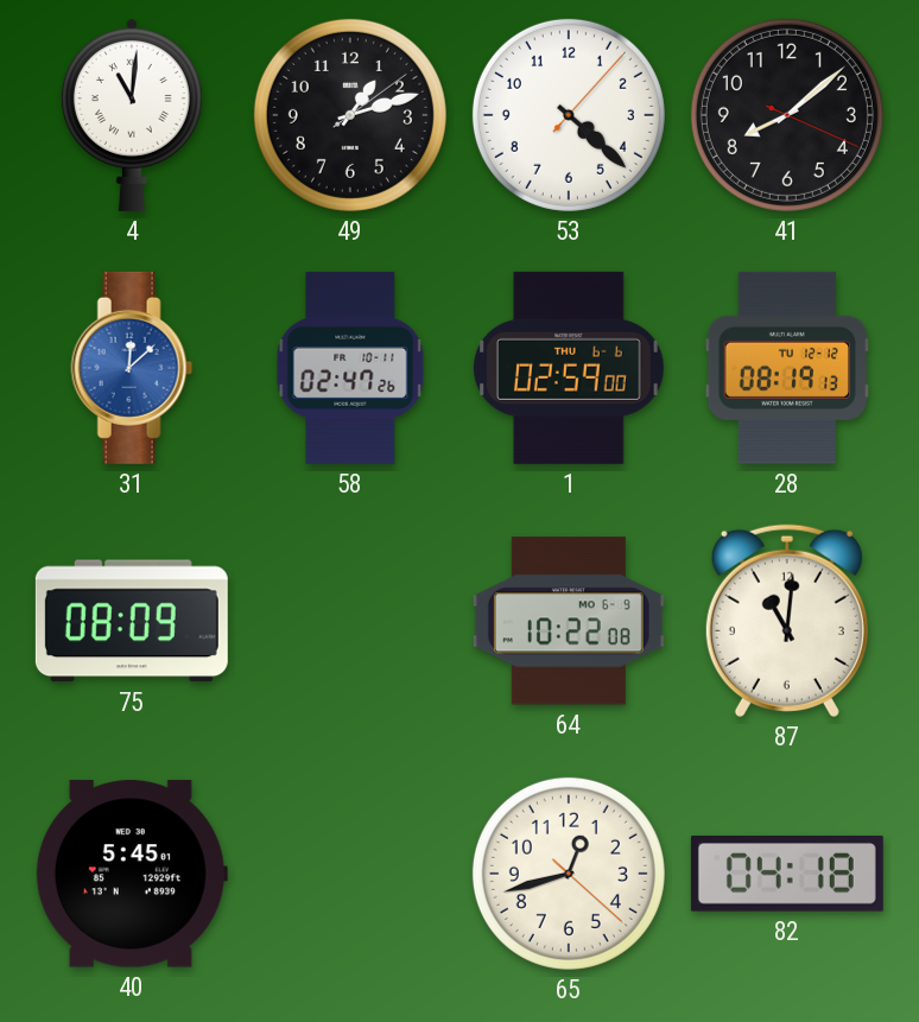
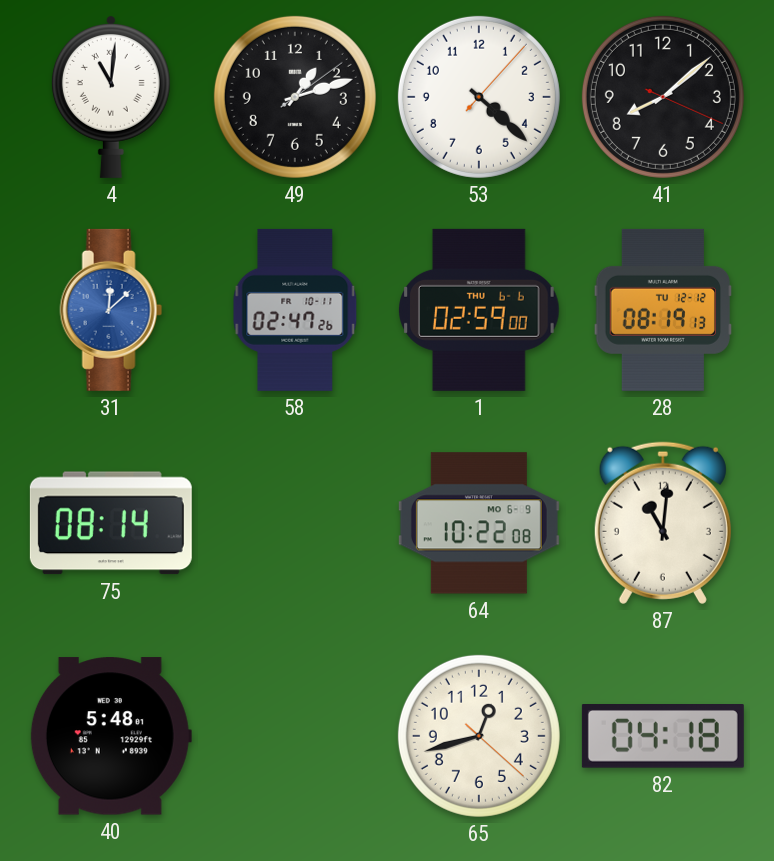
75: 08:09 -> 08:14 (111, 523)
40: 5:45 -> 5:48 (111, 736)
